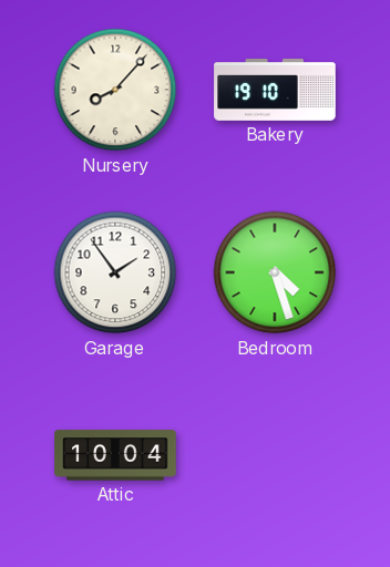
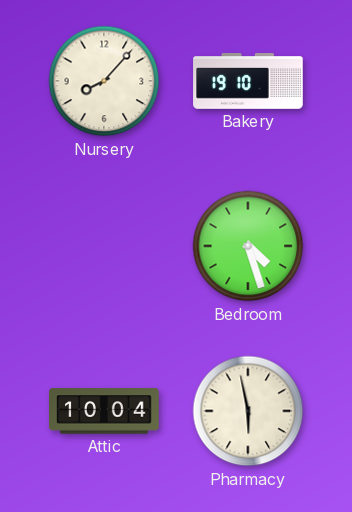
Garage: 1:54 -> none (115, 272)
Pharmacy: none -> 5:58 (248, 411)
